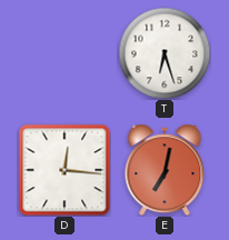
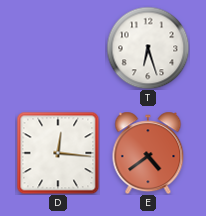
E: 7:02 -> 4:39 (148, 153)
